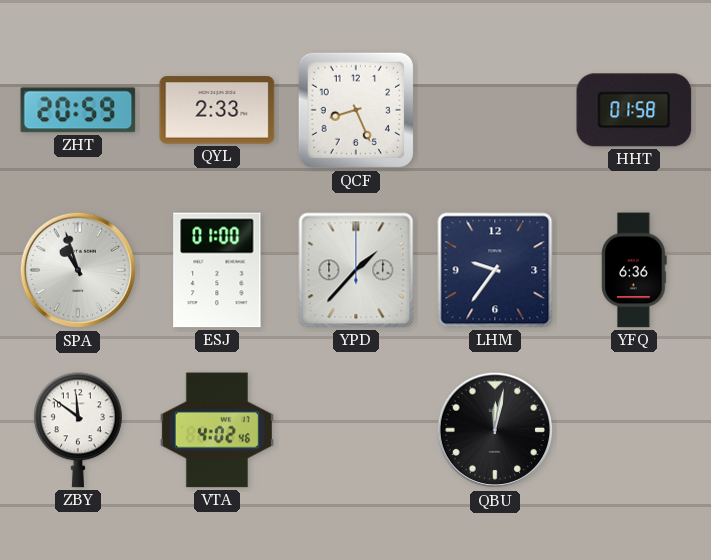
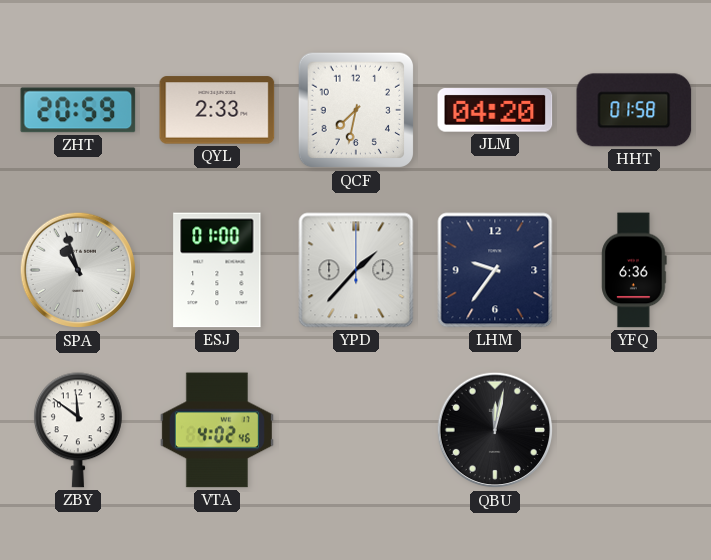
QCF: 8:26 -> 7:32 (356, 110)
JLM: none -> 04:20 (495, 110)
